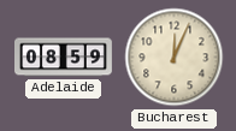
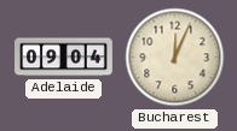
Adelaide: 08:59 -> 09:04 (64, 58)
